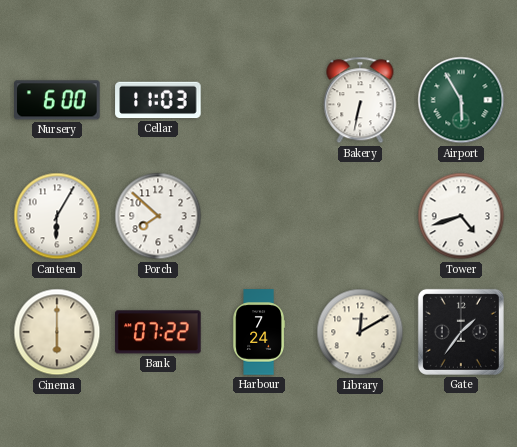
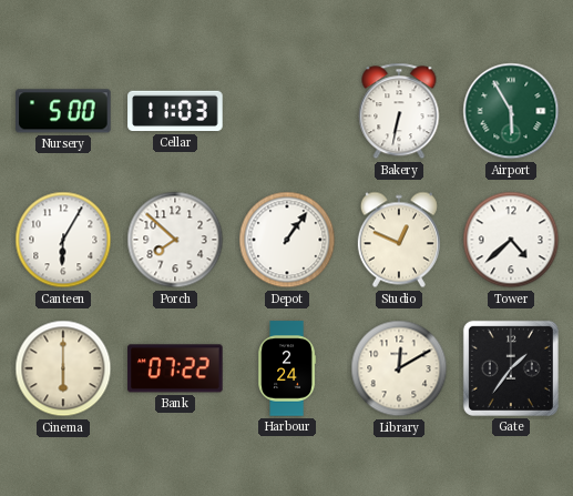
Nursery: 6:00 -> 5:00 (63, 111)
Depot: none -> 1:06 (287, 240)
Studio: none -> 12:49 (399, 240)
Tower: 4:42 -> 4:38 (511, 240)
Harbour: 7:24 -> 2:24 (287, 368)
